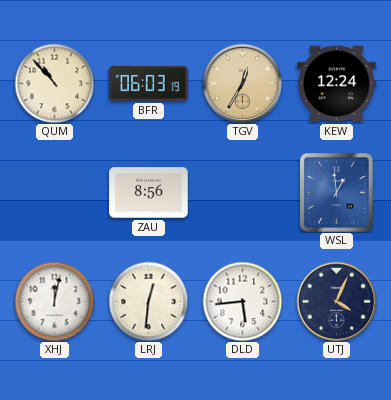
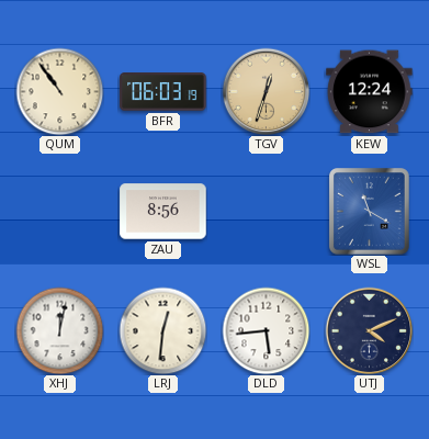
QUM: 10:53 -> 10:54 (59, 91)
TGV: 12:35 -> 12:33 (266, 91)
WSL: 12:59 -> 11:20 (370, 212)
UTJ: 4:04 -> 4:11 (369, 330)
